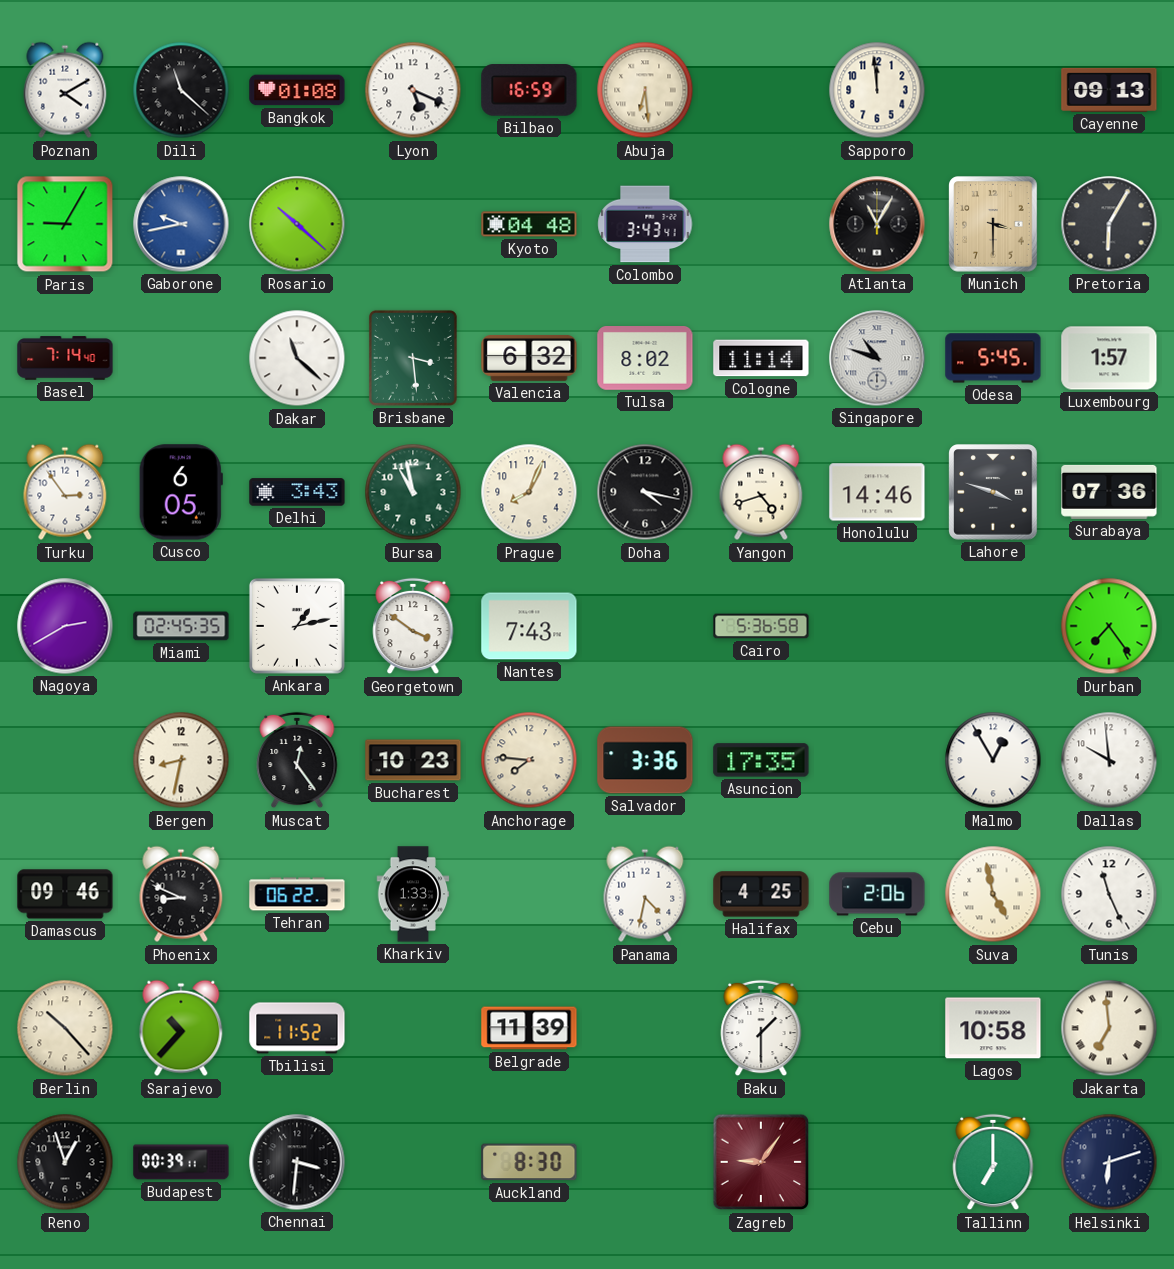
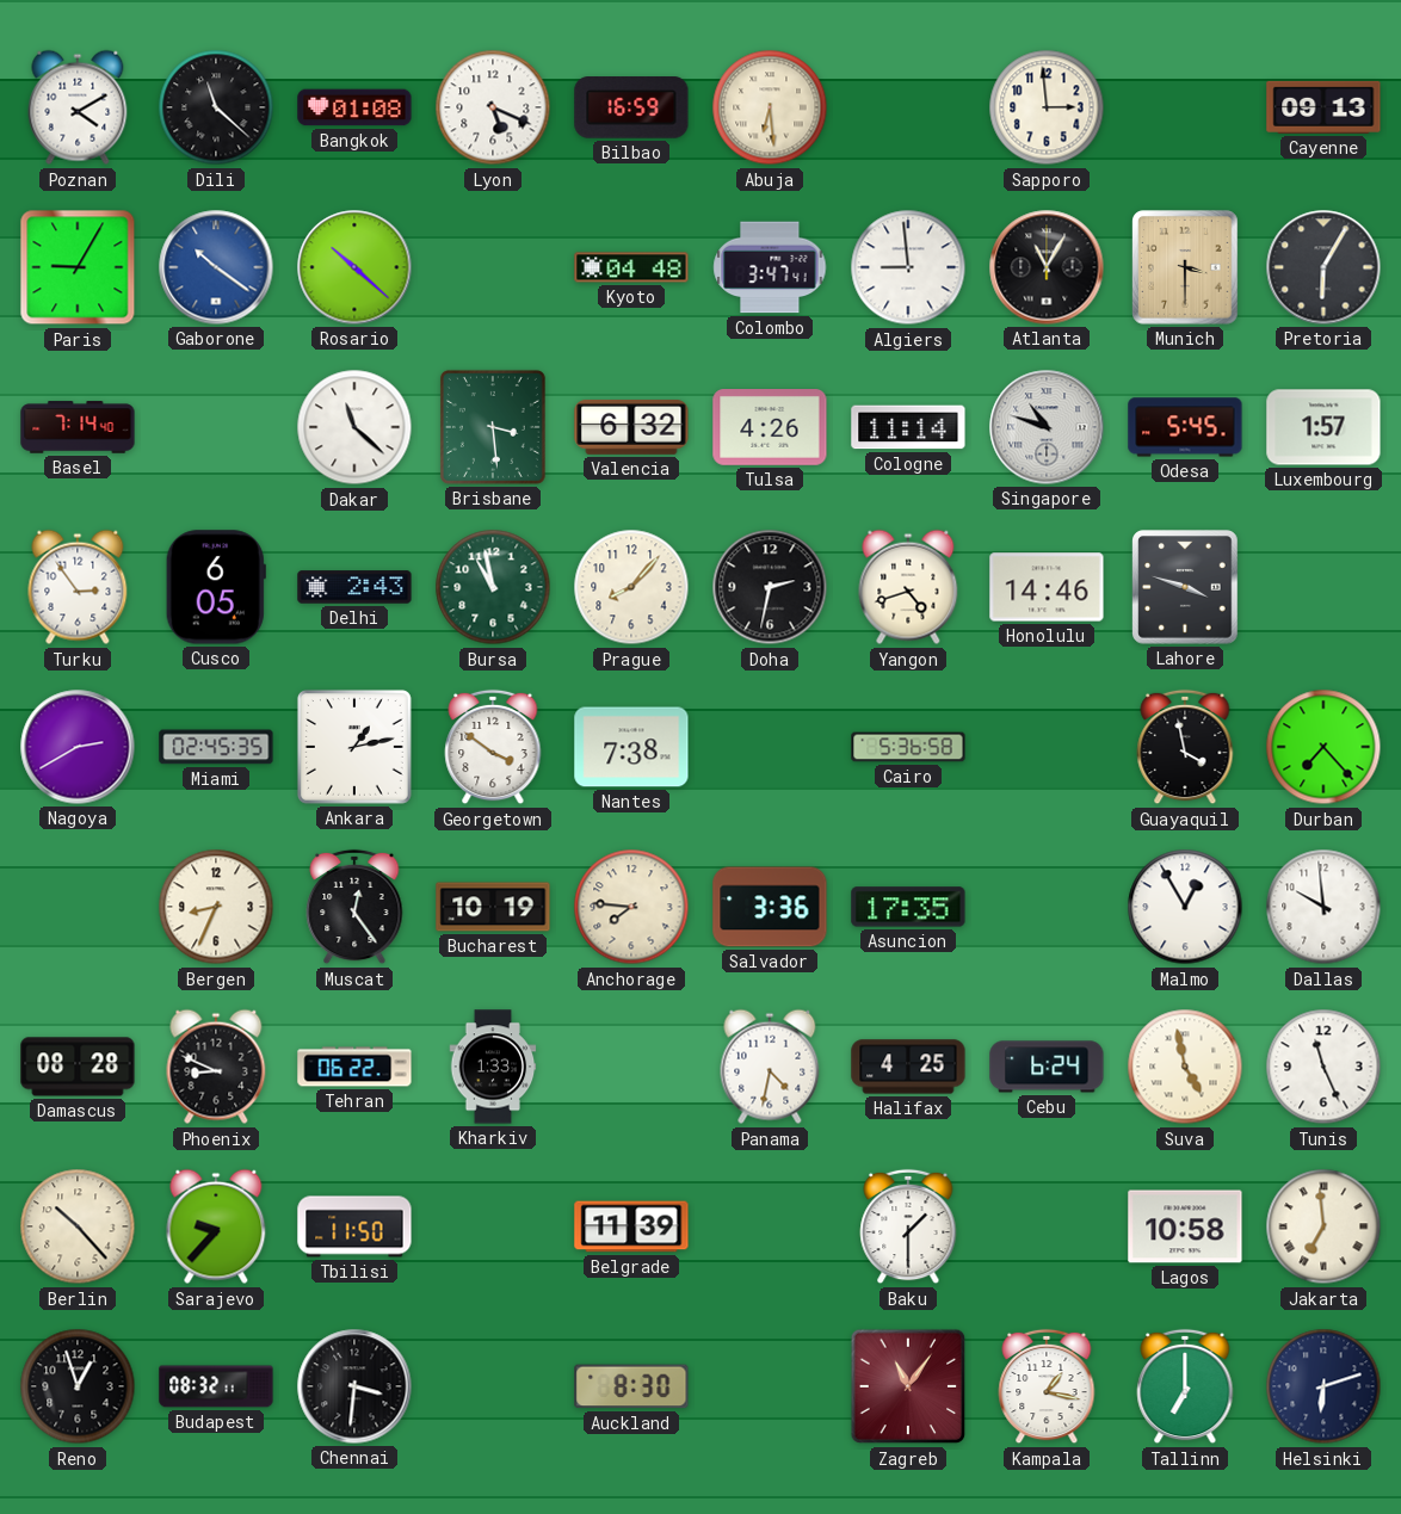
Sapporo: 11:59 -> 2:59 (1047, 107)
Gaborone: 9:43 -> 10:21 (216, 267)
Colombo: 3:43 -> 3:47 (770, 267)
Algiers: none -> 8:59 (908, 267)
Tulsa: 8:02 -> 4:26 (770, 428)
Delhi: 3:43 -> 2:43 (354, 587)
Prague: 8:04 -> 8:07 (631, 587)
Doha: 4:17 -> 2:32 (770, 587)
Surabaya: 07:36 -> none (1109, 492)
Nantes: 7:43 -> 7:38 (631, 747)
Guayaquil: none -> 3:58 (1185, 747)
Durban: 7:24 -> 7:23 (1323, 747)
Bergen: 8:32 -> 8:34 (216, 907)
Bucharest: 10:23 -> 10:19 (493, 907)
Damascus: 09:46 -> 08:28 (78, 1067)
Cebu: 2:06 -> 6:24 (1047, 1067)
Sarajevo: 10:37 -> 9:37 (216, 1226)
Tbilisi: 11:52 -> 11:50 (354, 1226)
Budapest: 00:39 -> 08:32 (216, 1386)
Zagreb: 9:06 -> 11:06 (908, 1386)
Kampala: none -> 1:17 (1047, 1386)
